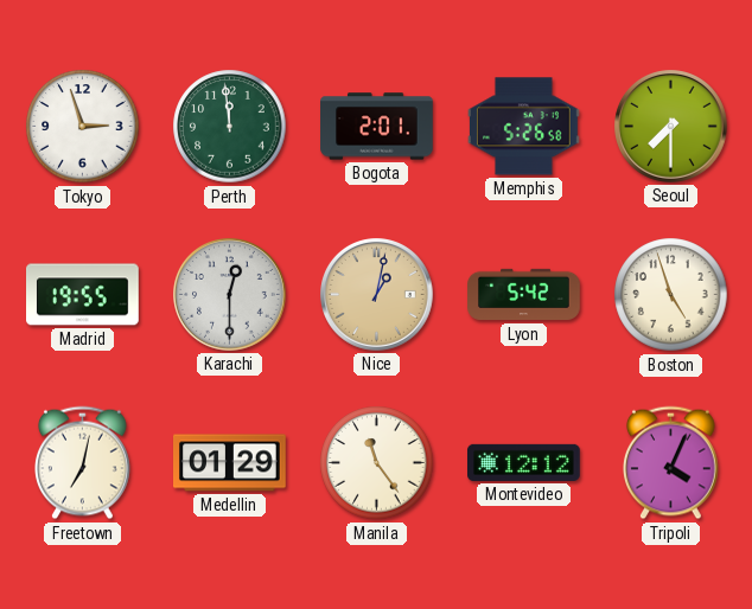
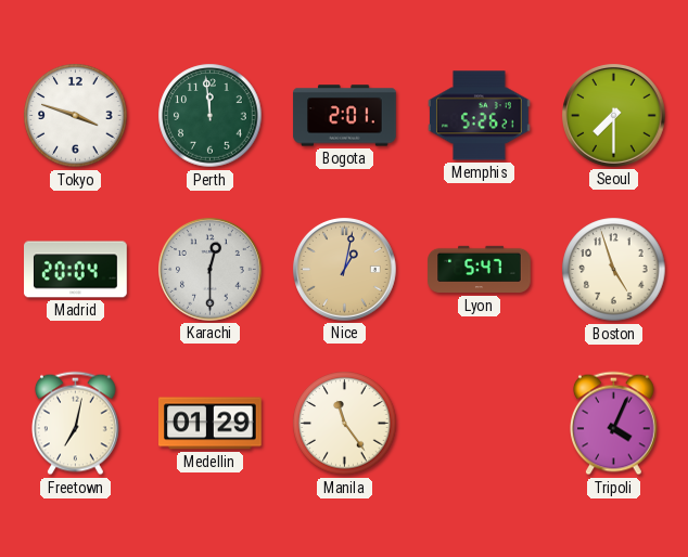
Tokyo: 2:57 -> 3:48 (76, 116)
Memphis: 5:26:58 -> 5:26:21 (480, 116)
Madrid: 19:55 -> 20:04 (76, 270)
Lyon: 5:42 -> 5:47 (480, 270)
Montevideo: 12:12 -> none (524, 462)
